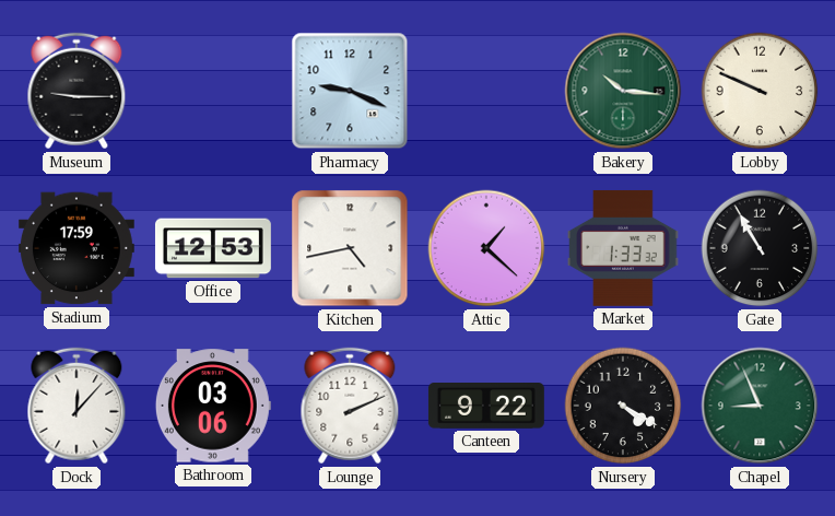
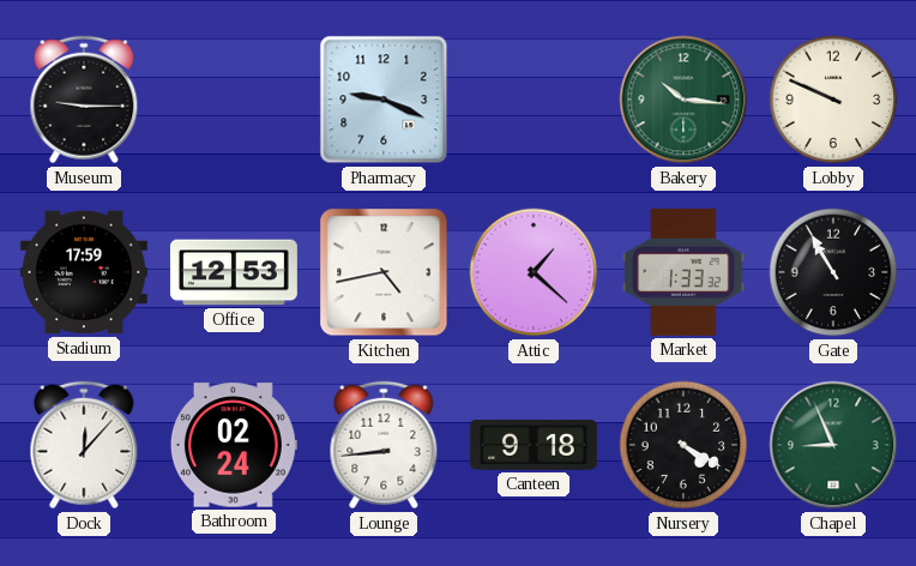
Bathroom: 03:06 -> 02:24 (234, 445)
Lounge: 2:11 -> 8:44 (384, 445)
Canteen: 9:22 -> 9:18 (534, 446)
